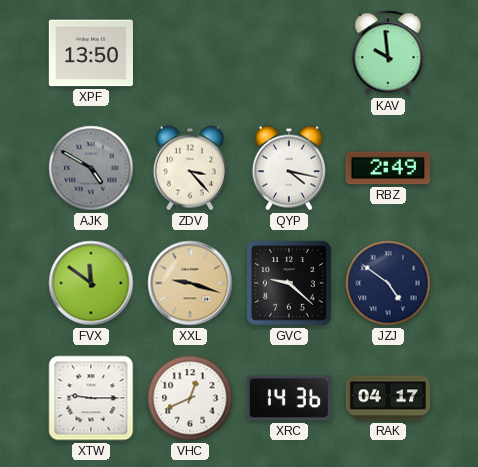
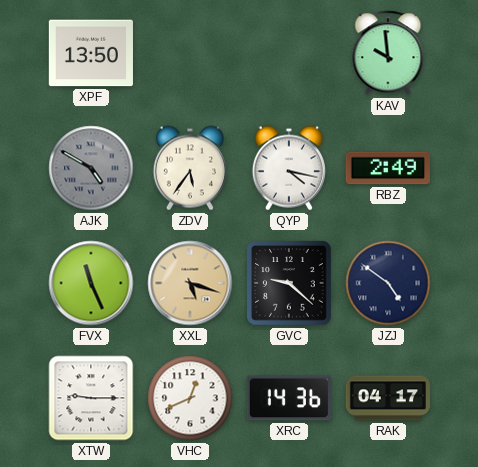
ZDV: 3:23 -> 5:36 (190, 168)
FVX: 11:51 -> 11:26 (91, 283)
XXL: 9:18 -> 5:18 (190, 283)
